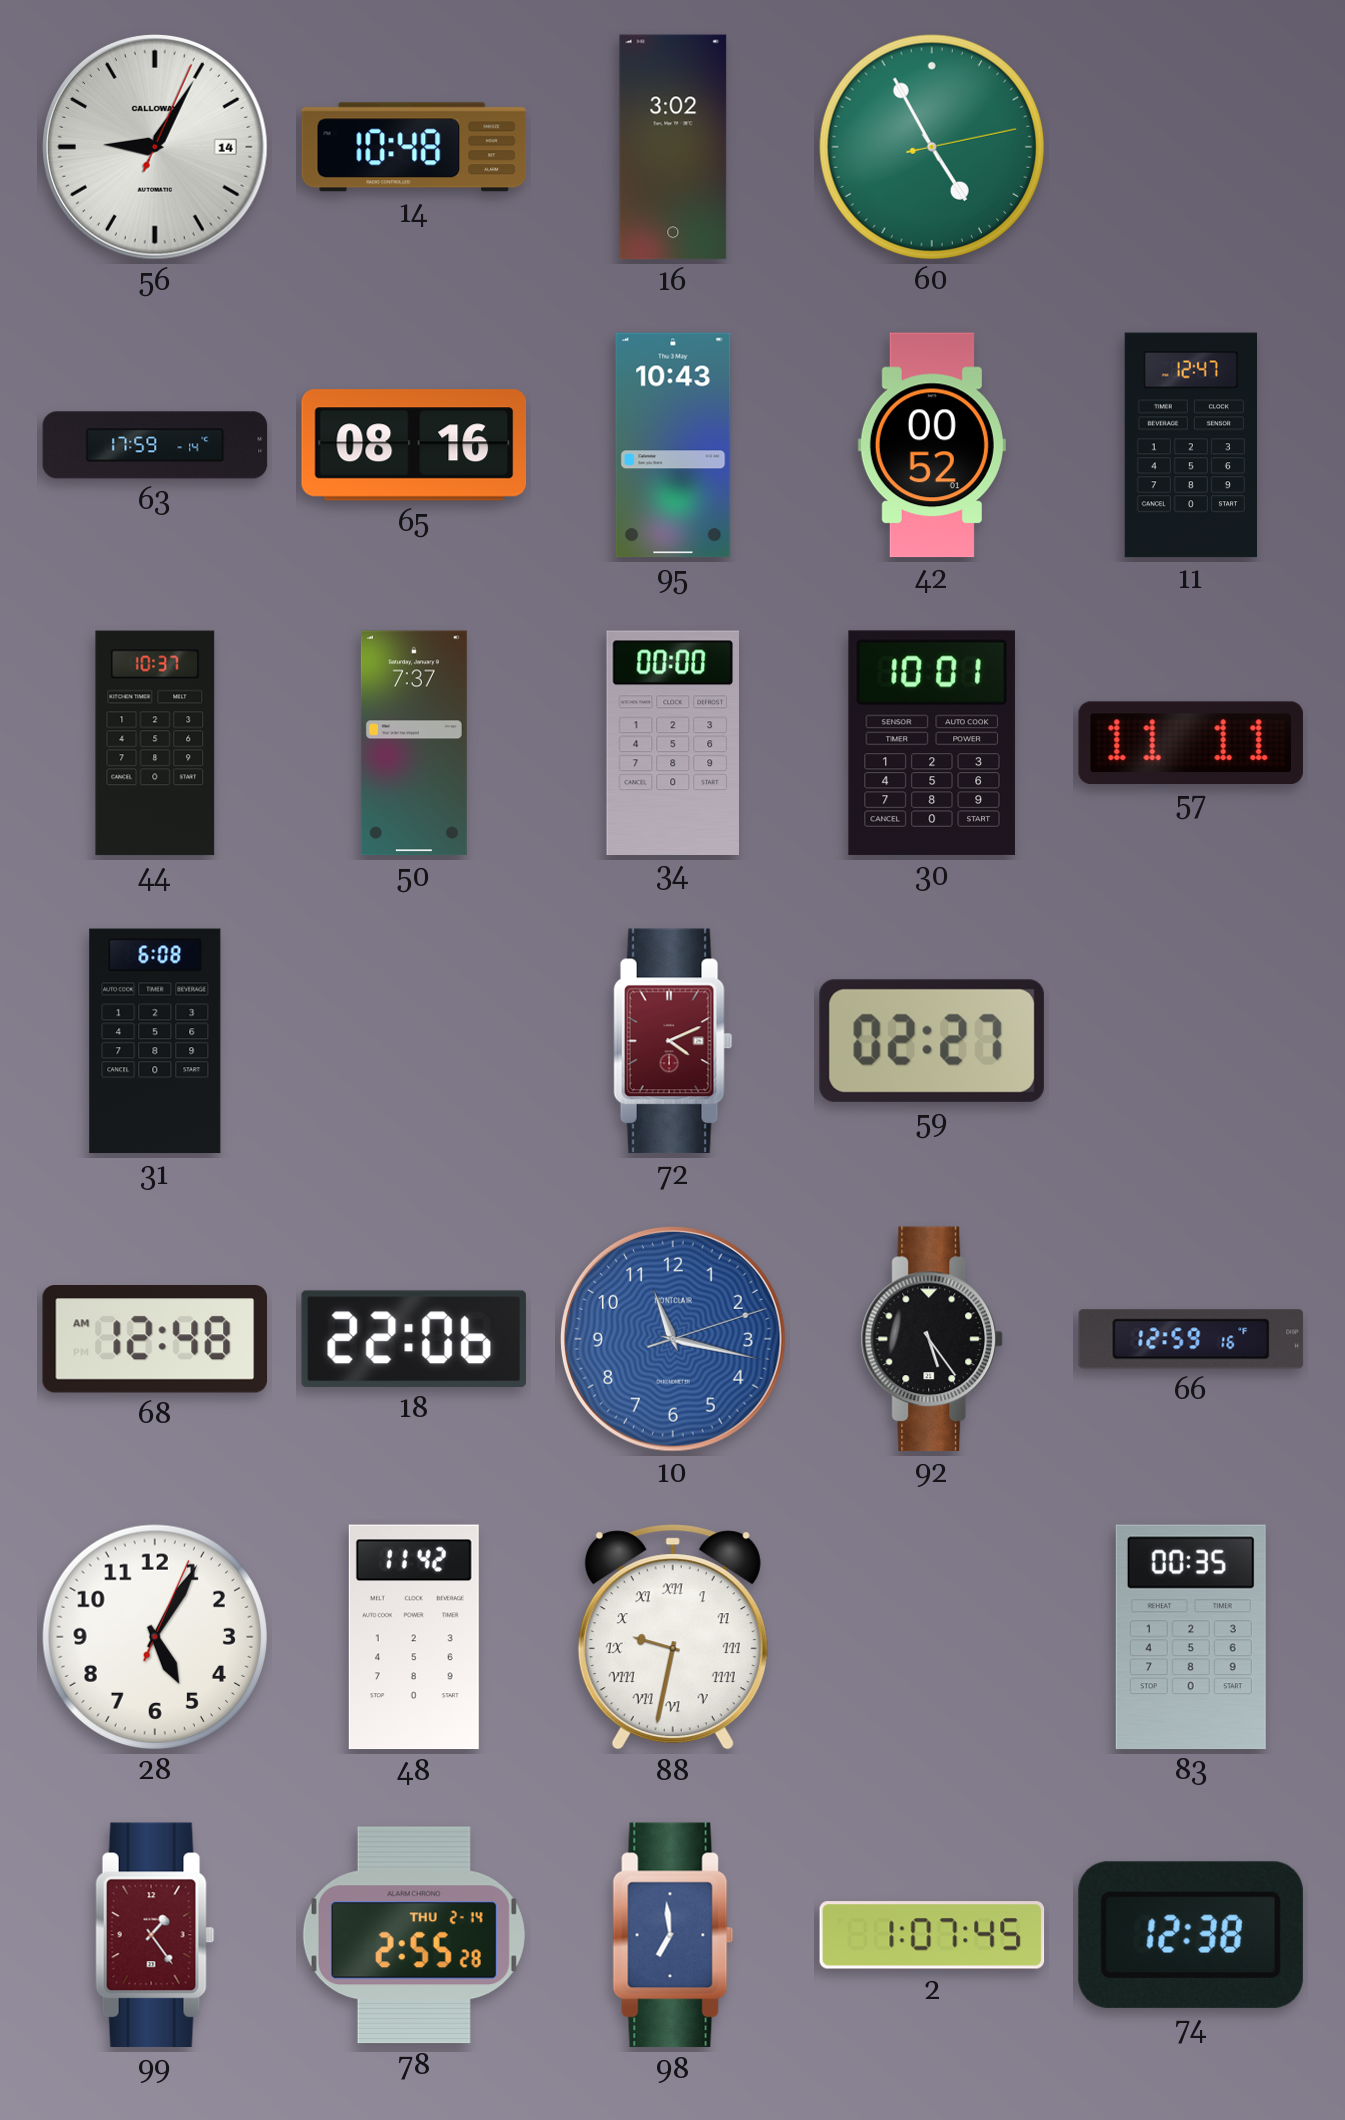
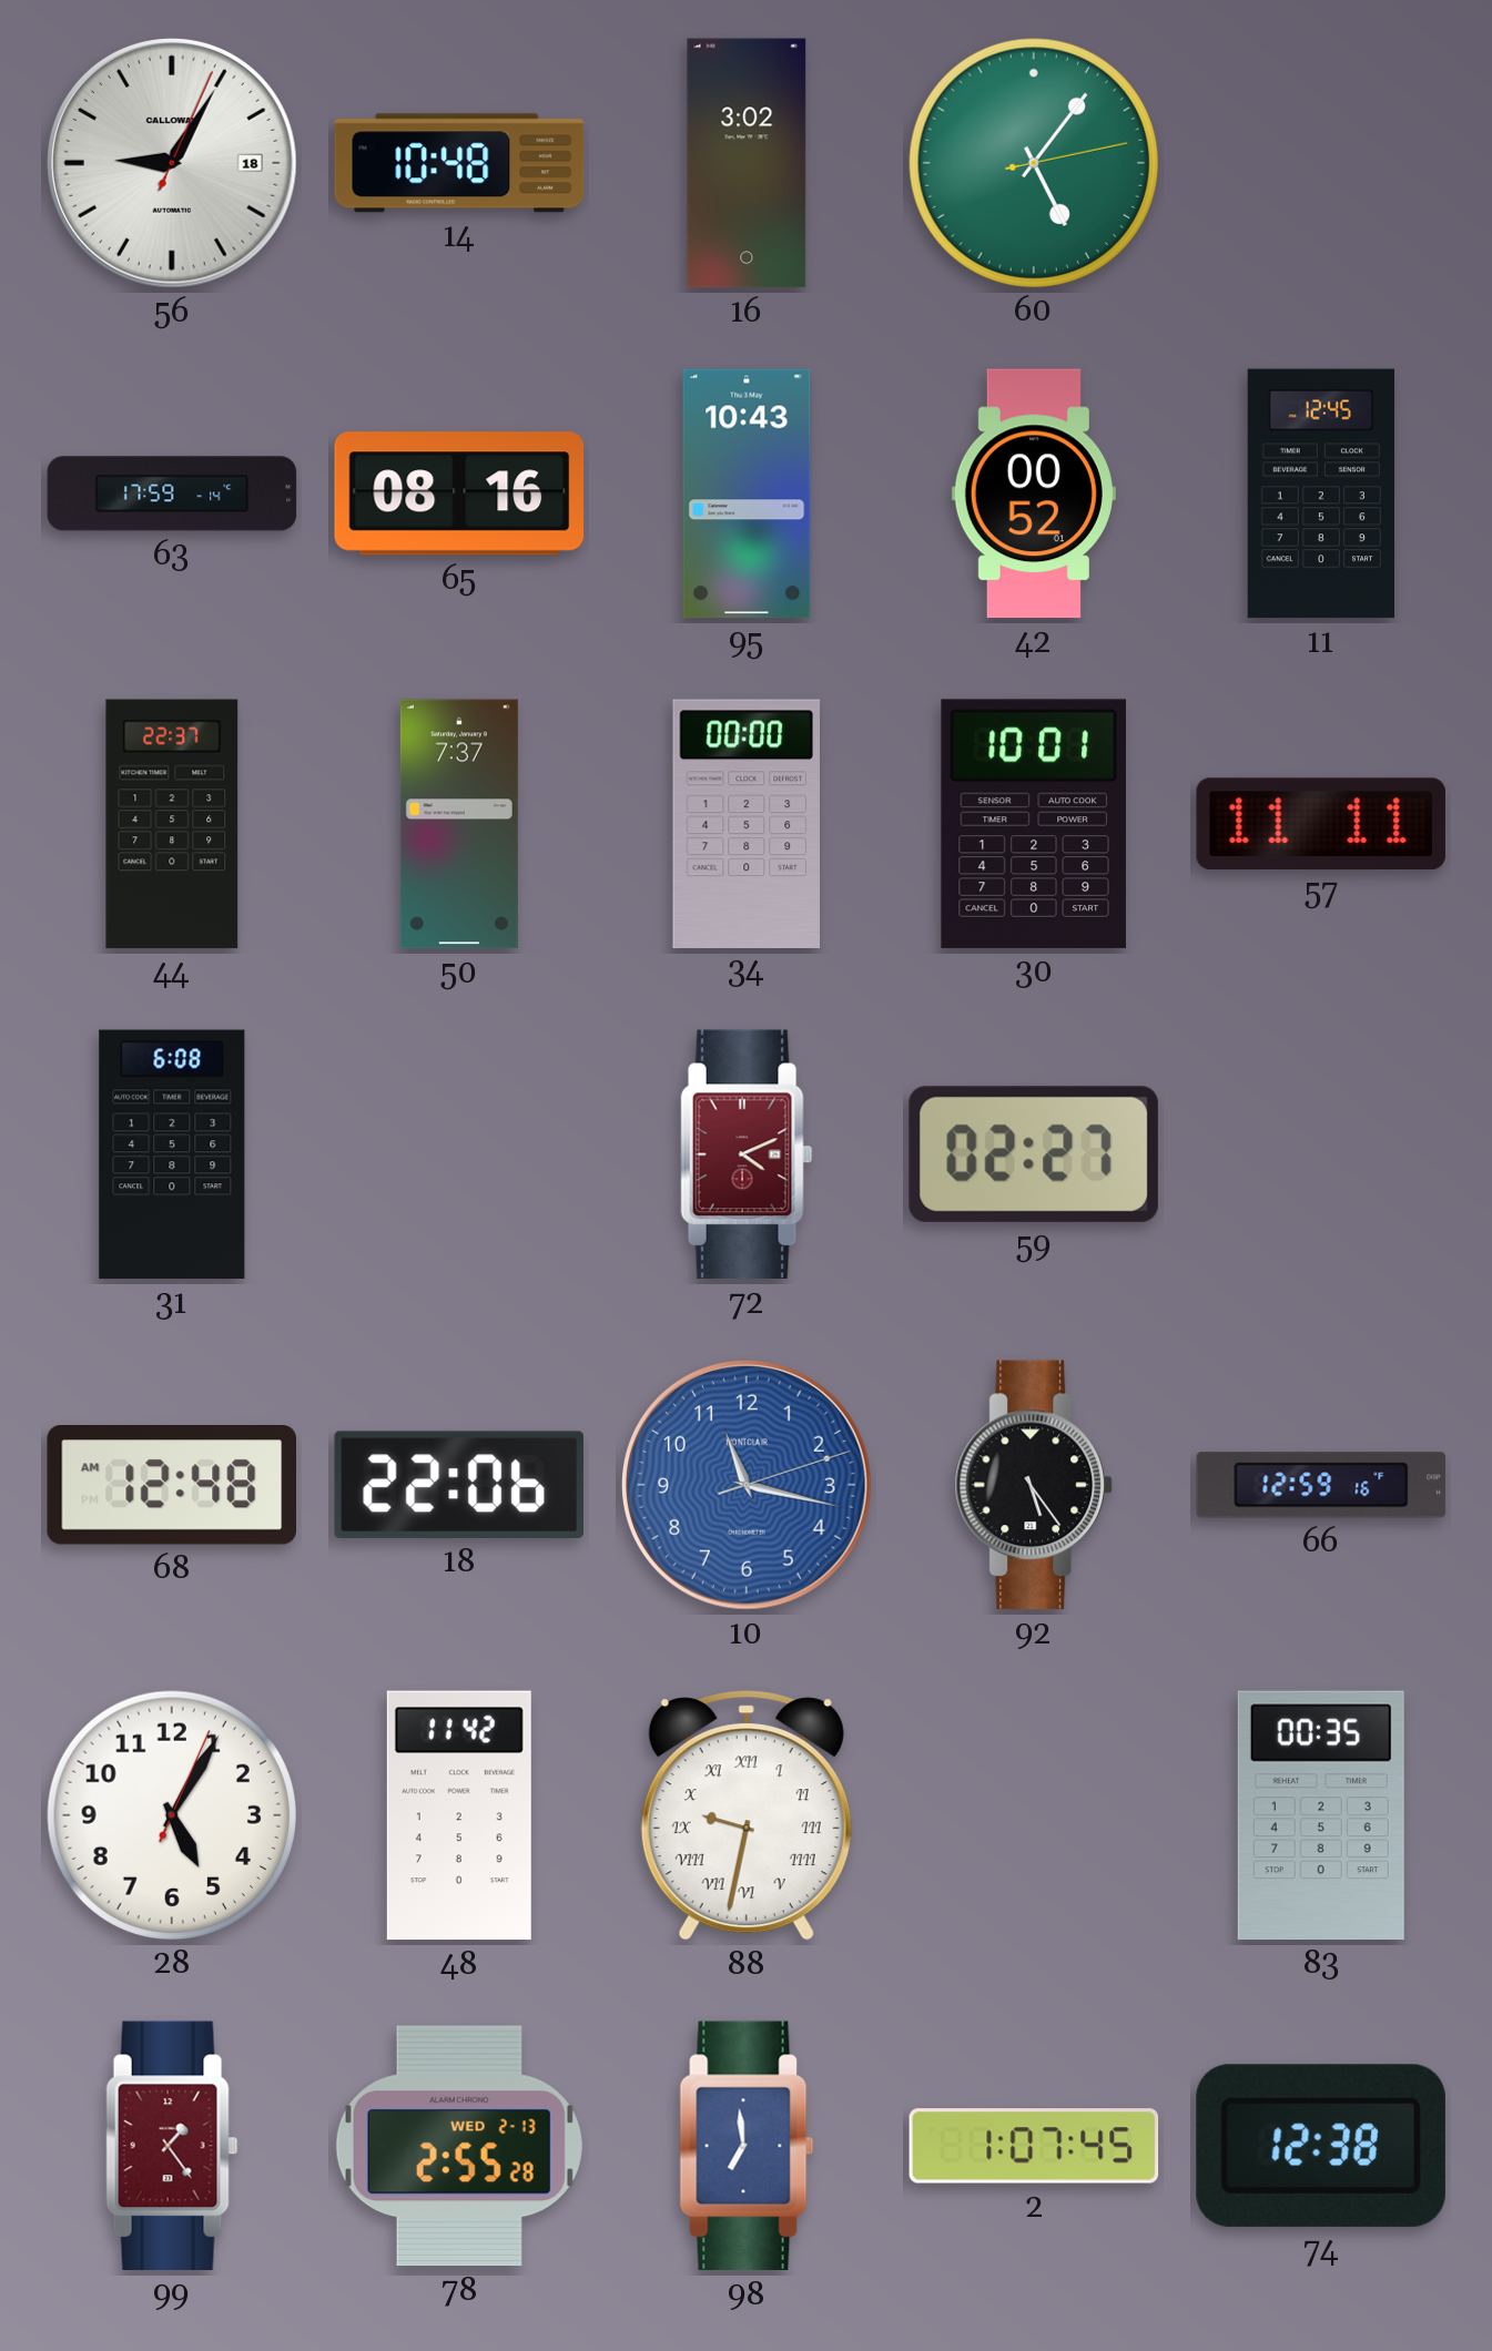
56 date: 14 -> 18 (172, 163)
60: 4:55 -> 5:06 (1033, 162)
11: 12:47 -> 12:45 (1320, 493)
44: 10:37 -> 22:37 (172, 824)
78 date: THU 2-14 -> WED 2-13 (459, 2146)
